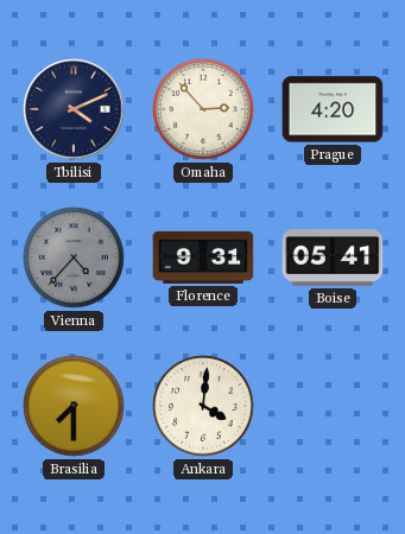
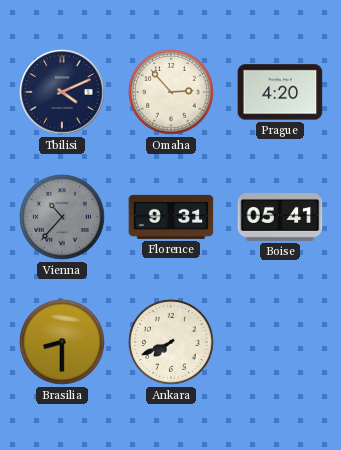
Vienna: 4:37 -> 10:37 (62, 217)
Brasilia: 7:30 -> 8:30 (62, 342)
Ankara: 4:01 -> 7:41 (171, 342)
